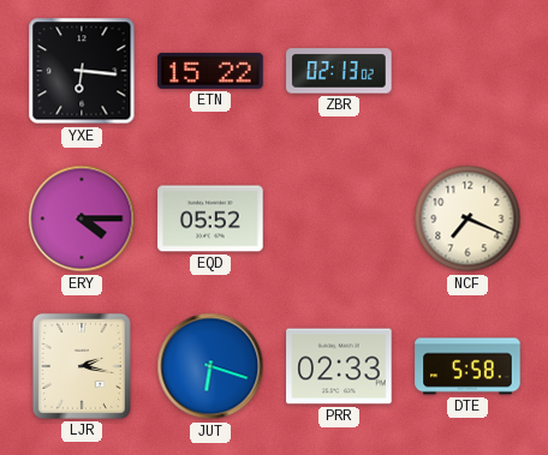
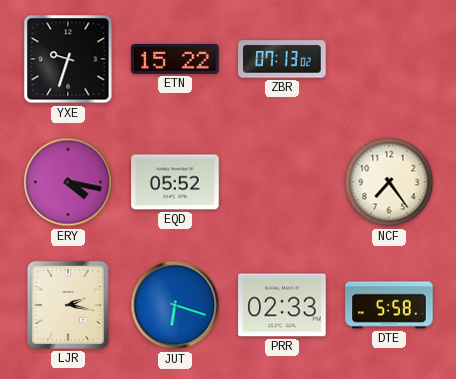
YXE: 6:16 -> 9:33 (68, 59)
ZBR: 02:13 -> 07:13 (282, 59)
ERY: 4:15 -> 4:17 (68, 182)
NCF: 7:19 -> 7:24 (389, 182)
